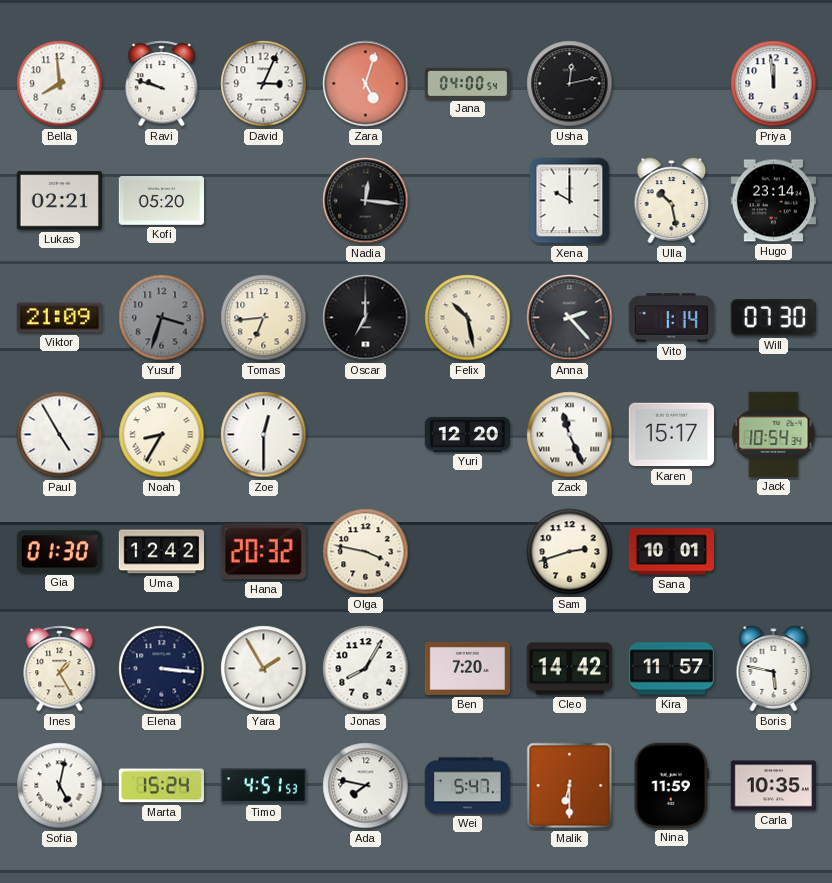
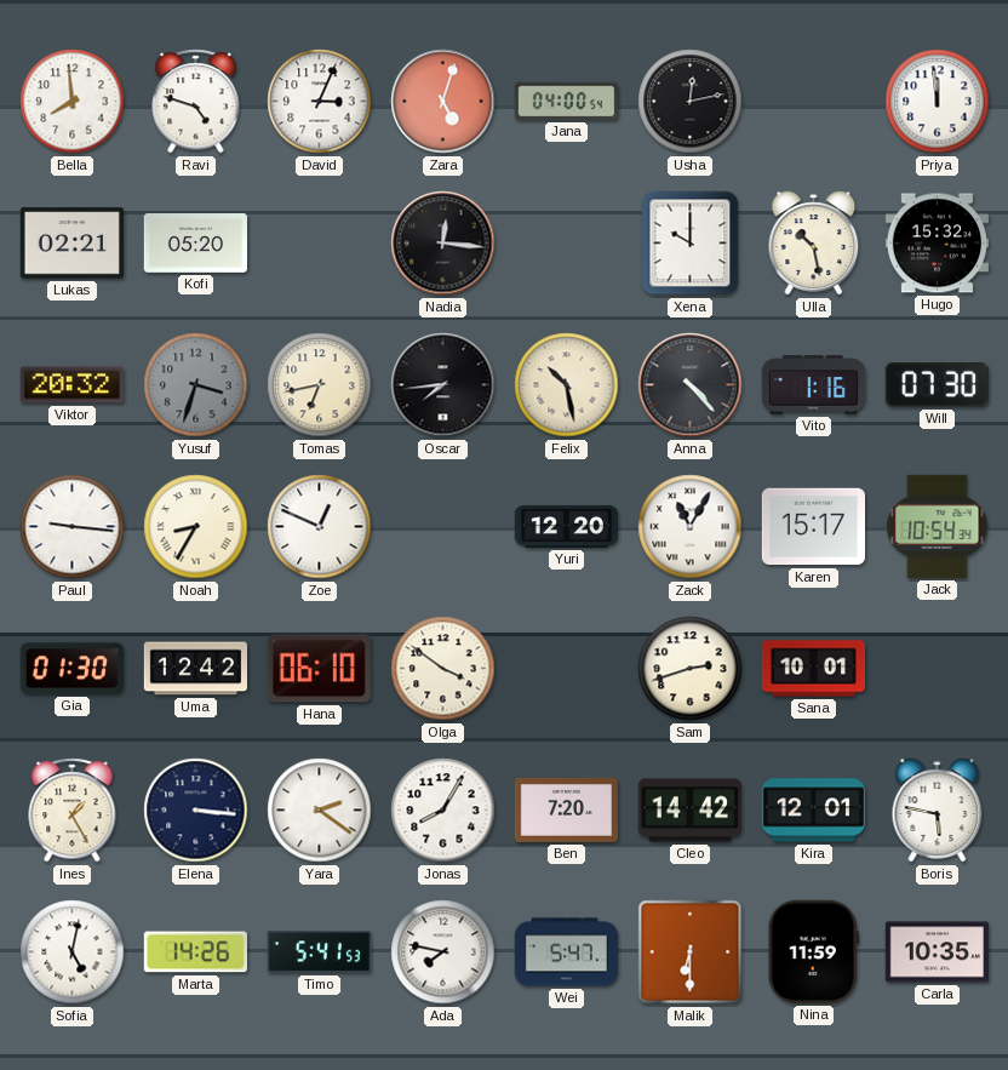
Ravi: 9:48 -> 4:48 (196, 102)
Hugo: 23:14 -> 15:32 (937, 244)
Viktor: 21:09 -> 20:32 (71, 385)
Tomas: 6:44 -> 6:43 (320, 385)
Oscar: 7:00 -> 7:44 (443, 385)
Anna: 2:23 -> 4:23 (691, 385)
Vito: 1:14 -> 1:16 (813, 385)
Paul: 4:55 -> 9:16 (73, 527)
Zoe: 12:30 -> 12:49 (320, 527)
Zack: 11:26 -> 11:05 (691, 527)
Hana: 20:32 -> 06:10 (319, 669)
Olga: 3:47 -> 3:51 (443, 669)
Yara: 1:55 -> 2:21 (320, 811)
Kira: 11:57 -> 12:01 (813, 811)
Marta: 15:24 -> 14:26 (195, 952)
Timo: 4:51 -> 5:41 (319, 952)
